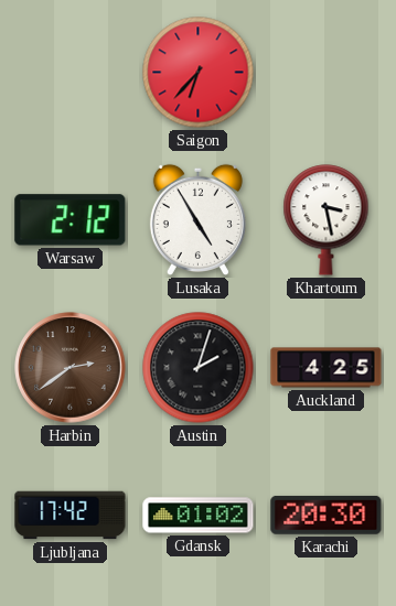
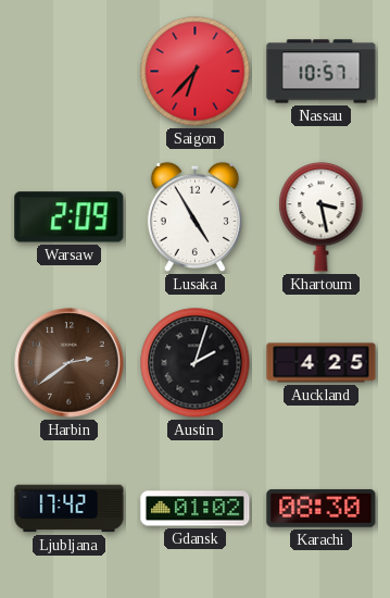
Nassau: none -> 10:57 (322, 72)
Warsaw: 2:12 -> 2:09 (70, 217)
Karachi: 20:30 -> 08:30 (322, 508)
